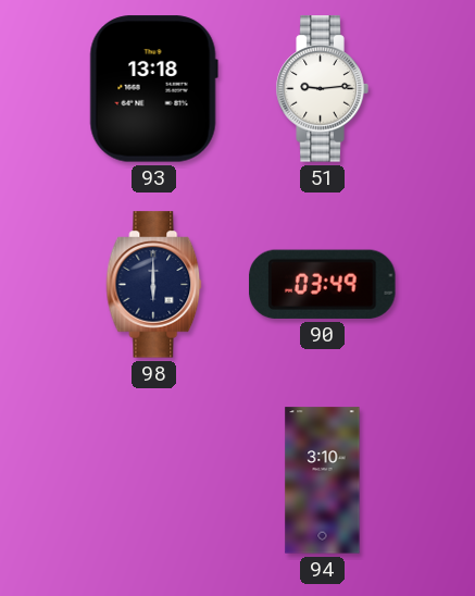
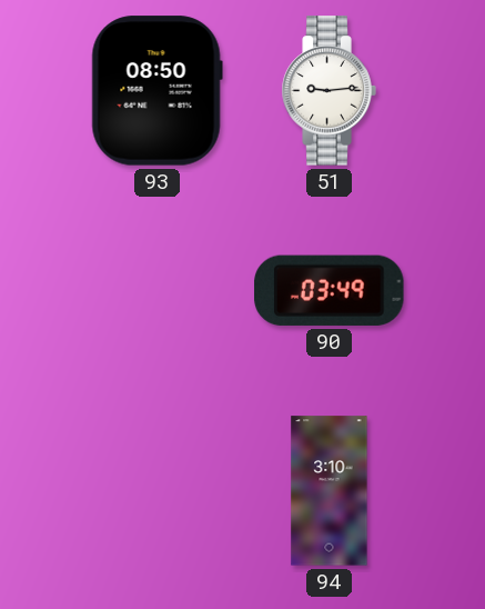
93: 13:18 -> 08:50 (156, 91)
98: 6:00 -> none (154, 285)
